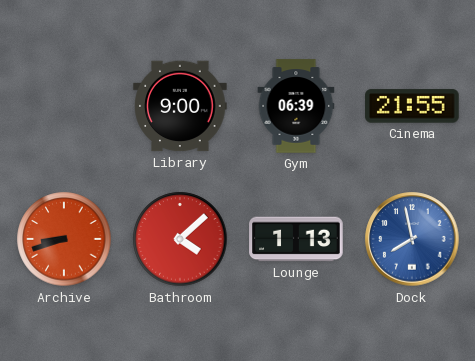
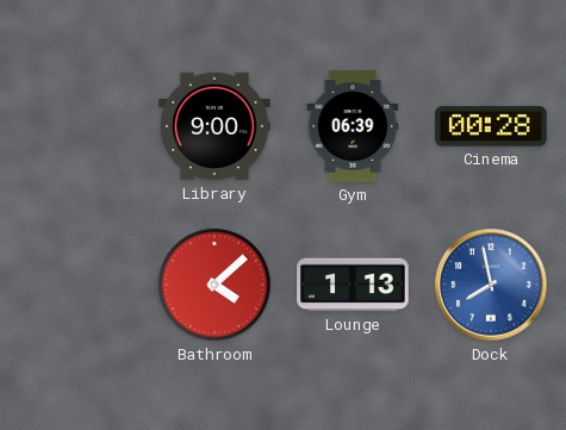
Cinema: 21:55 -> 00:28 (491, 126)
Archive: 8:42 -> none (64, 239)
